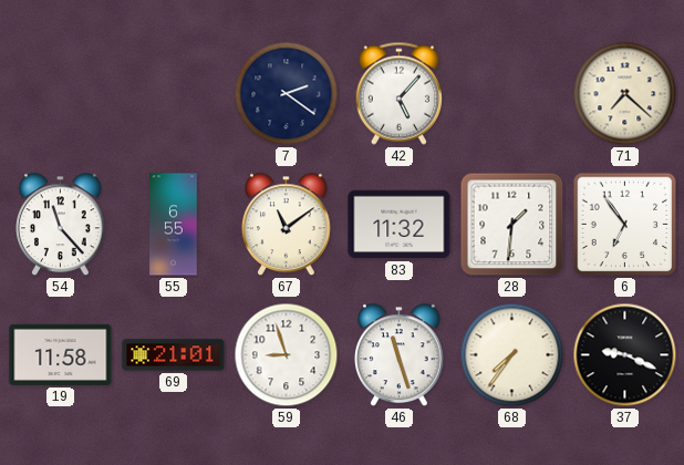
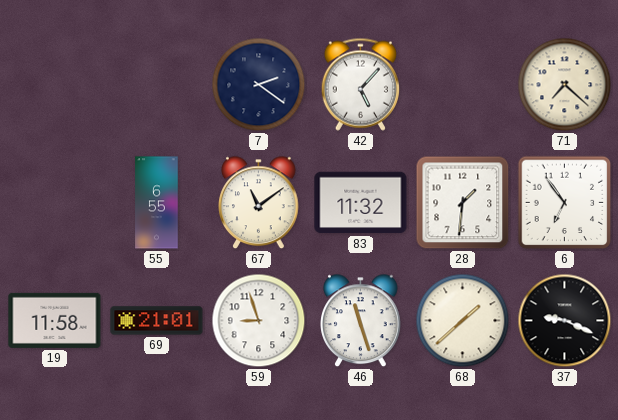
54: 11:23 -> none (61, 225)
68: 7:36 -> 1:38 (463, 321)
